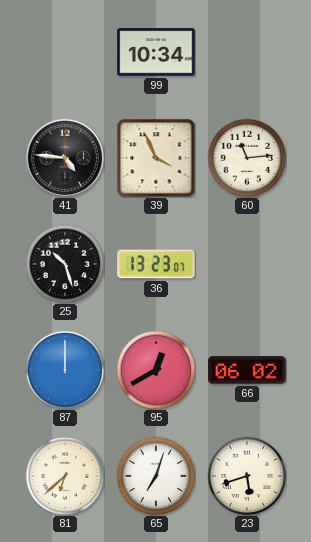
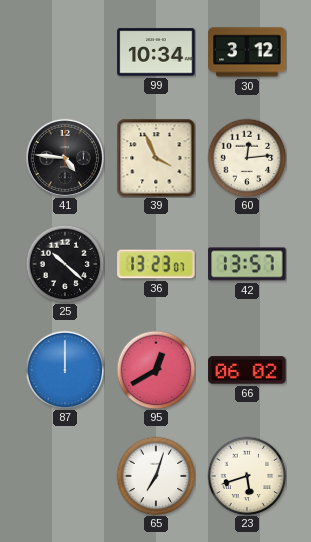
30: none -> 3:12 (247, 52)
60: 11:14 -> 12:14 (247, 158)
25: 10:27 -> 10:22 (65, 264)
42: none -> 13:57 (247, 264)
81: 6:38 -> none (65, 476)
